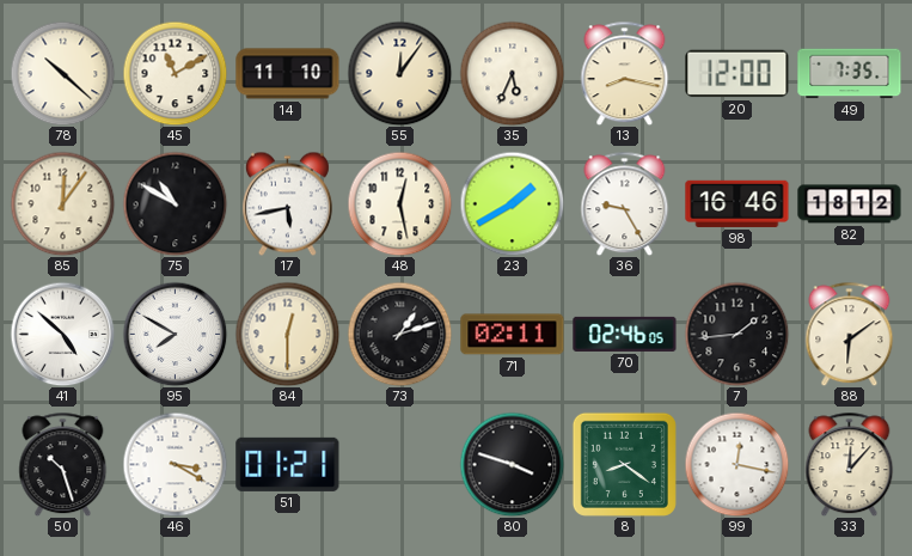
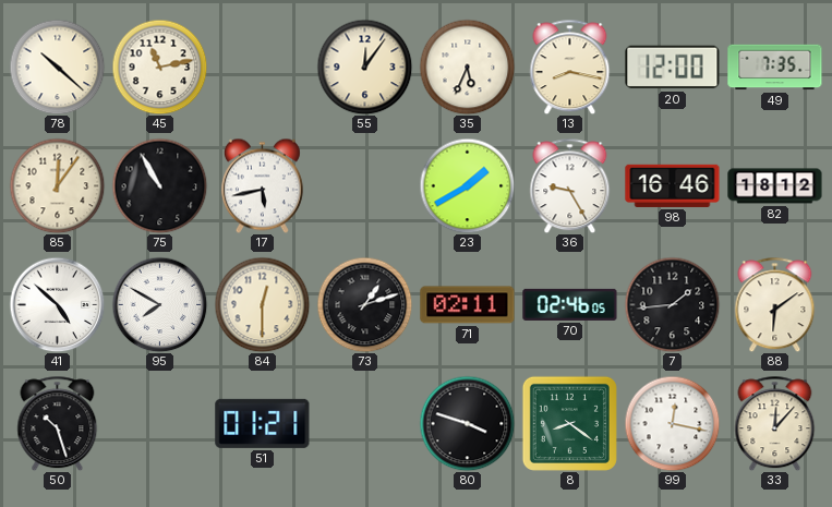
45: 11:10 -> 11:13 (159, 67)
14: 11:10 -> none (288, 74)
75: 10:50 -> 10:55 (159, 185)
48: 12:28 -> none (399, 203)
46: 3:20 -> none (175, 464)
